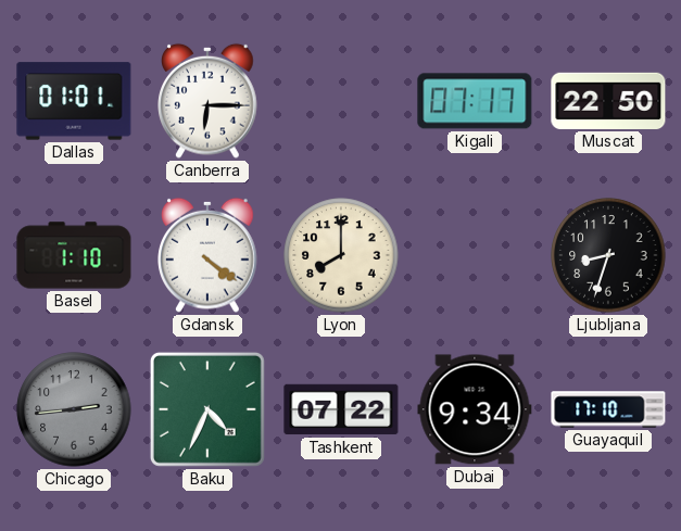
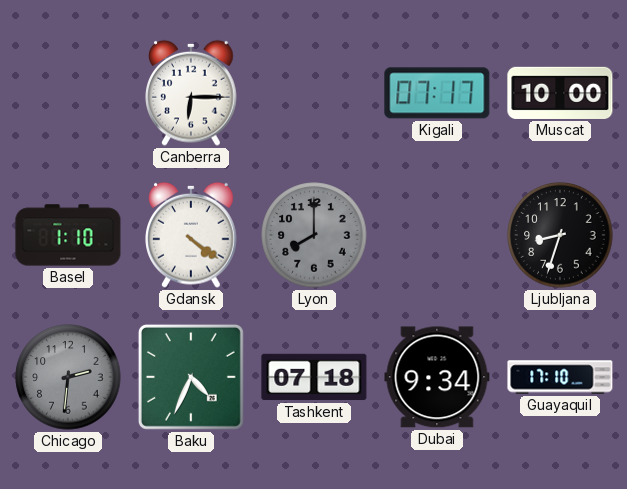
Dallas: 01:01 -> none (74, 101)
Muscat: 22:50 -> 10:00 (560, 93)
Lyon dial: cream -> grey (314, 235)
Chicago: 2:44 -> 2:31 (68, 377)
Tashkent: 07:22 -> 07:18 (314, 377)
